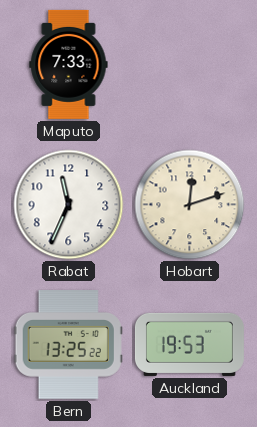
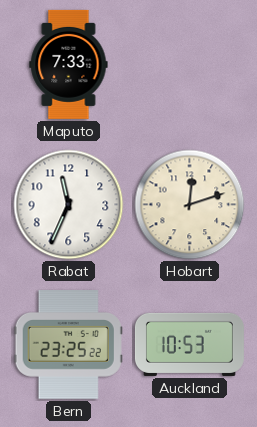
Bern: 13:25 -> 23:25 (68, 345)
Auckland: 19:53 -> 10:53 (189, 344)
